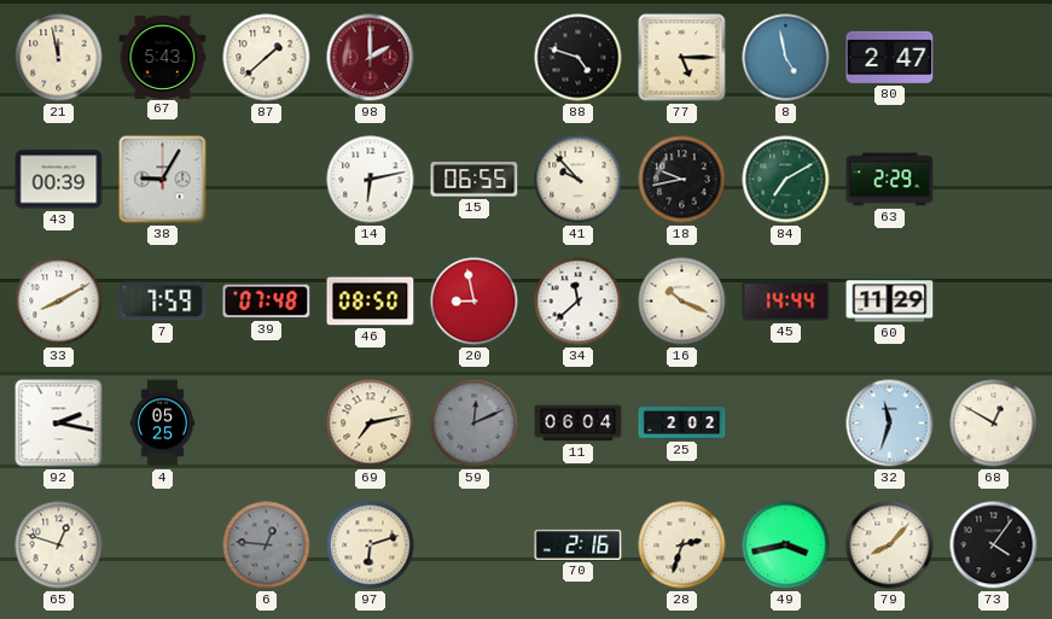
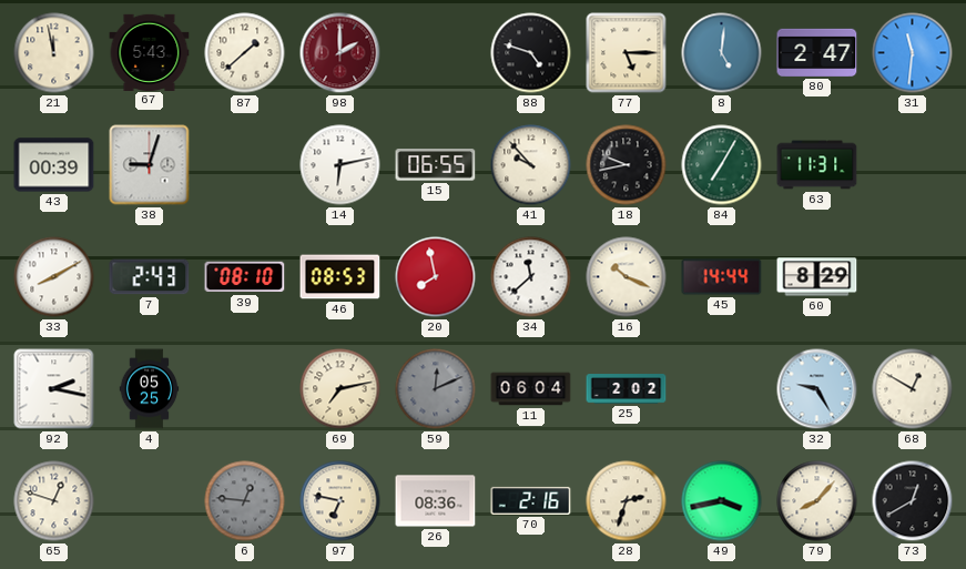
8: 4:58 -> 5:01 (722, 53)
31: none -> 11:31 (913, 53)
38: 9:05 -> 9:03 (150, 165)
84: 7:10 -> 7:05 (722, 165)
63: 2:29 -> 11:31 (817, 165)
7: 7:59 -> 2:43 (150, 277)
39: 07:48 -> 08:10 (245, 277)
46: 08:50 -> 08:53 (340, 277)
20: 8:58 -> 7:58 (436, 277)
60: 11:29 -> 8:29 (817, 277)
32: 11:33 -> 9:25 (817, 389)
97: 6:12 -> 6:47 (340, 501)
26: none -> 08:36 (436, 501)
73: 4:06 -> 12:40 (913, 501)
